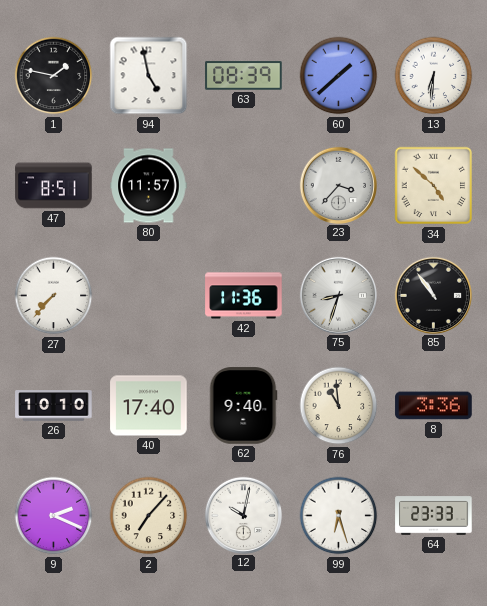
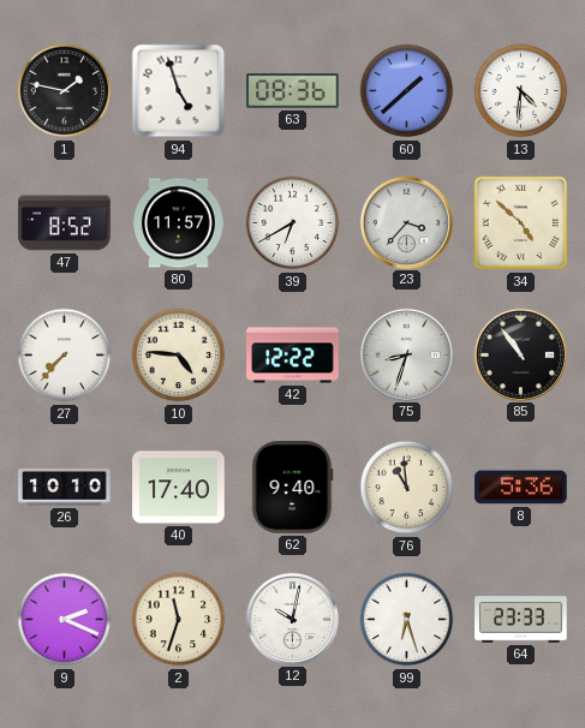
94: 4:58 -> 4:57 (179, 91)
63: 08:39 -> 08:36 (293, 91)
13: 6:31 -> 4:31 (521, 91)
47: 8:51 -> 8:52 (65, 223)
39: none -> 6:40 (293, 223)
10: none -> 4:46 (179, 356)
42: 11:36 -> 12:22 (293, 356)
8: 3:36 -> 5:36 (521, 488)
2: 7:07 -> 11:33 (179, 620)
